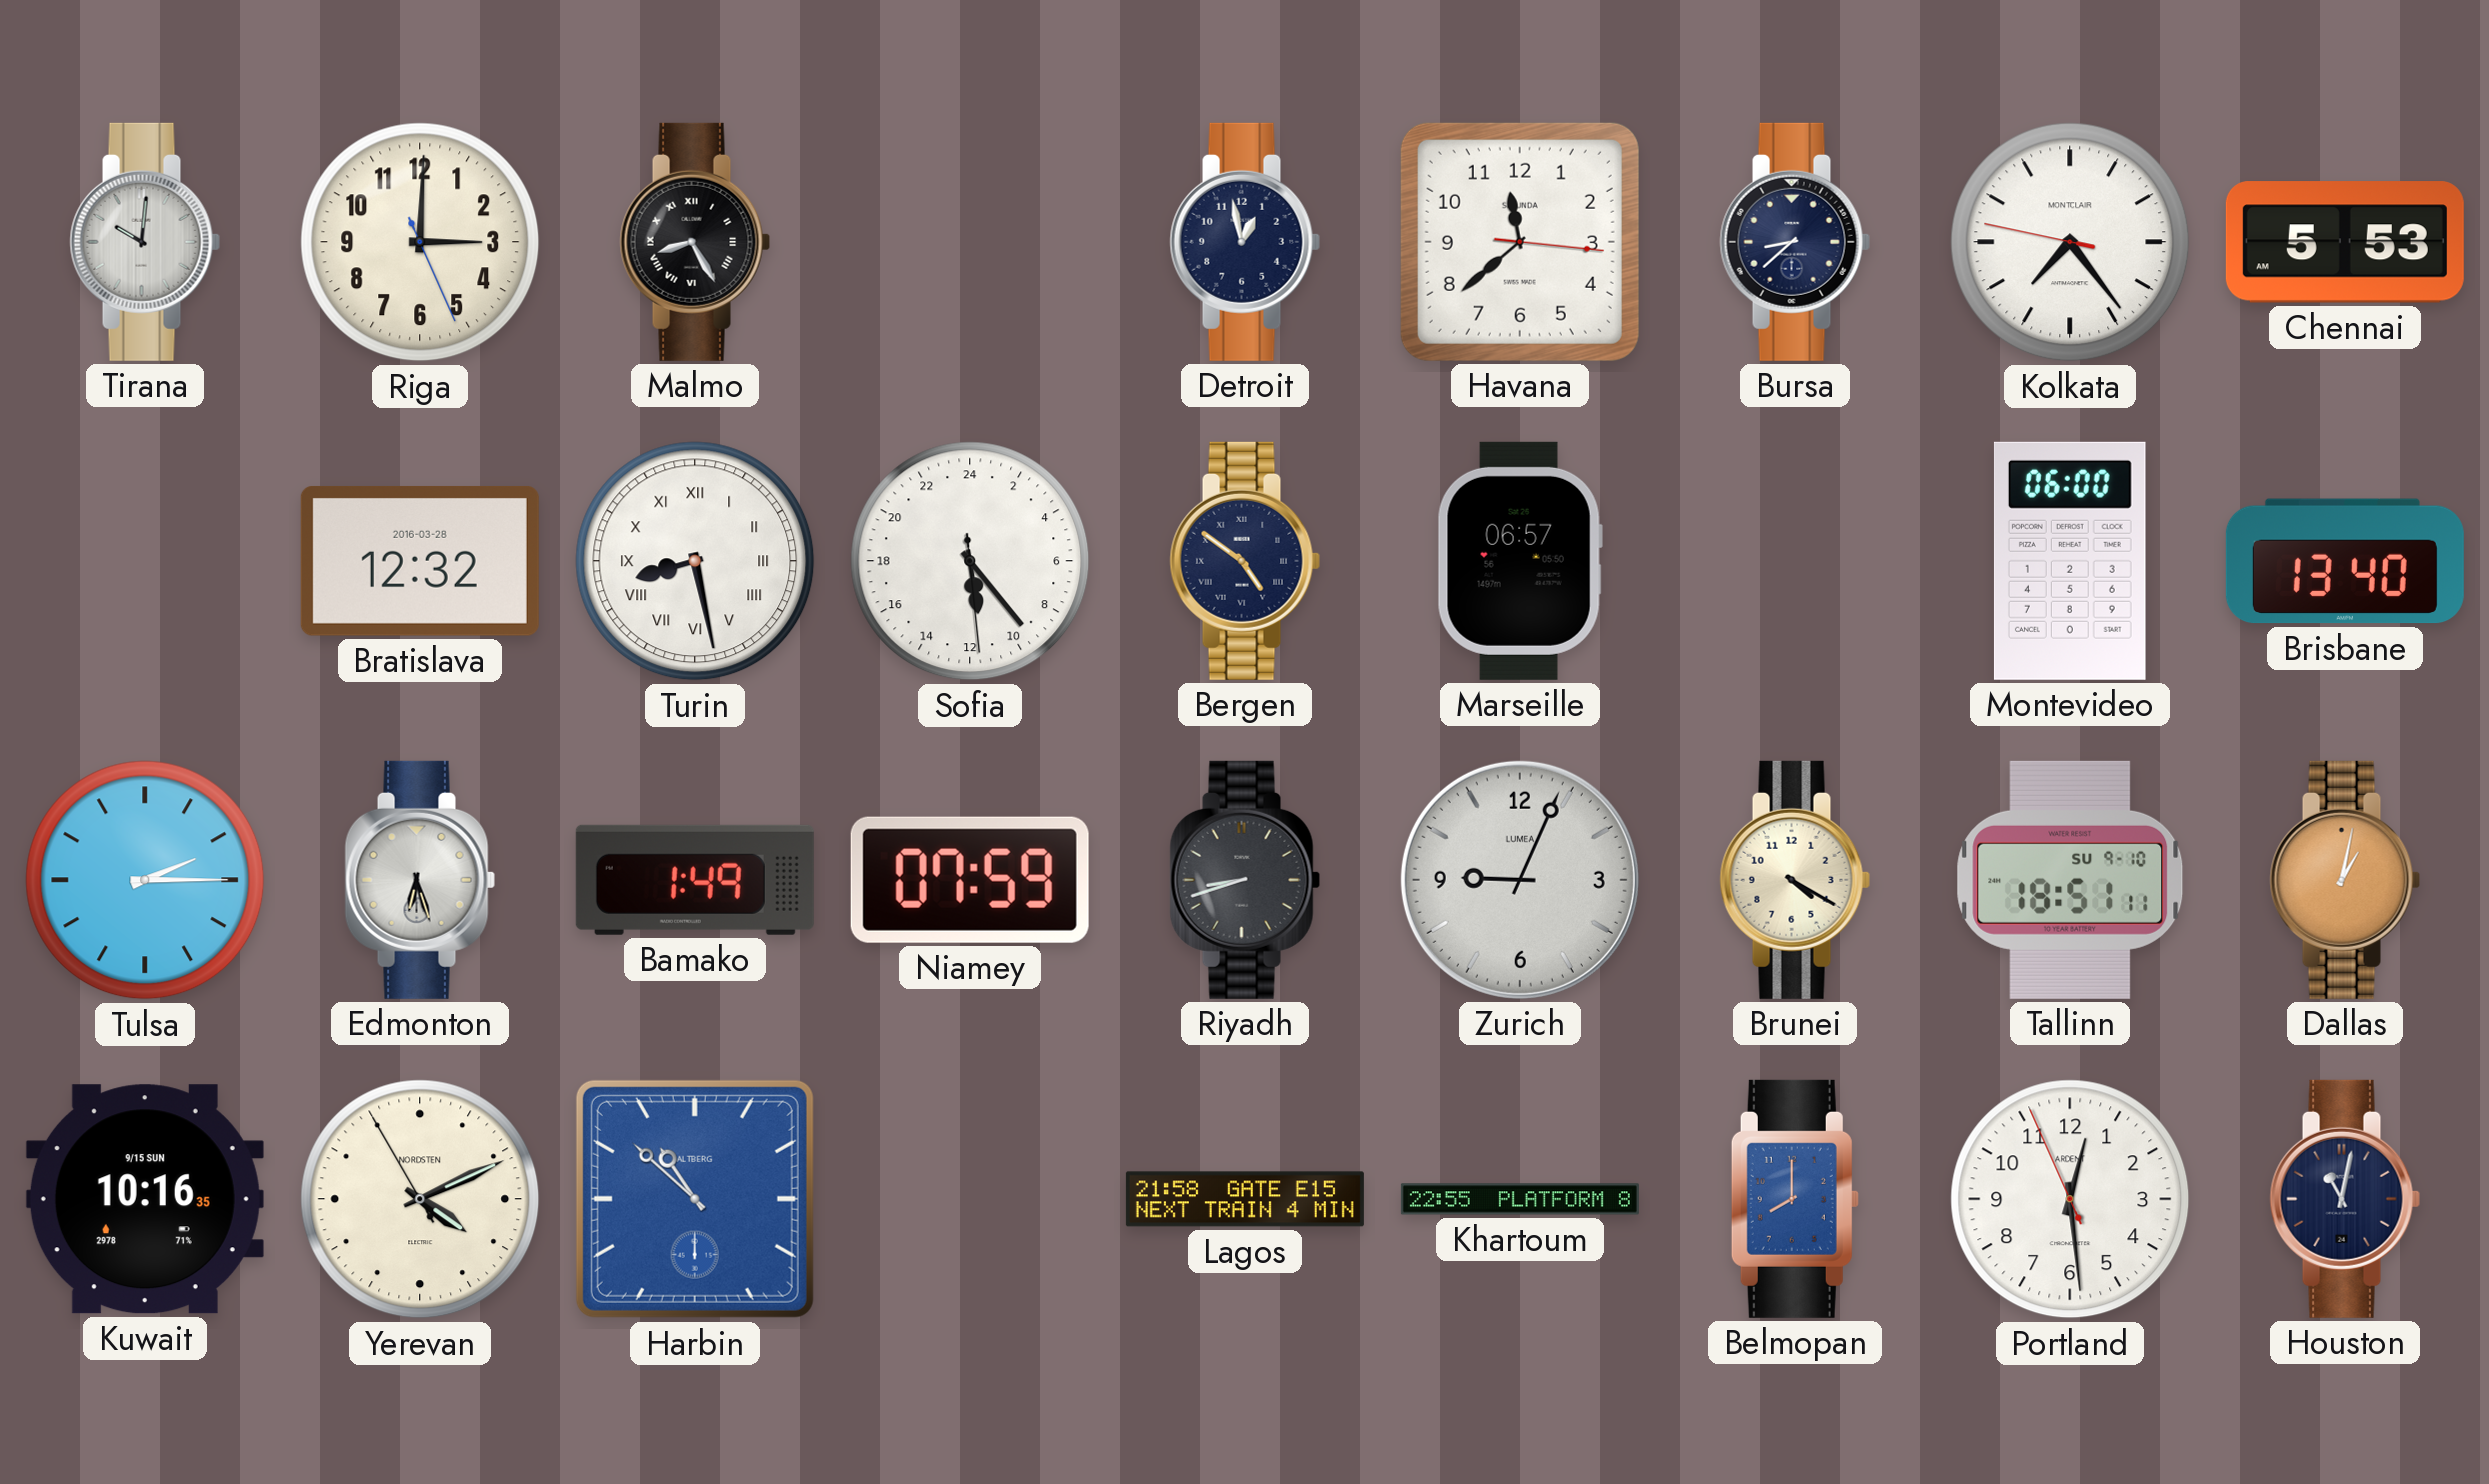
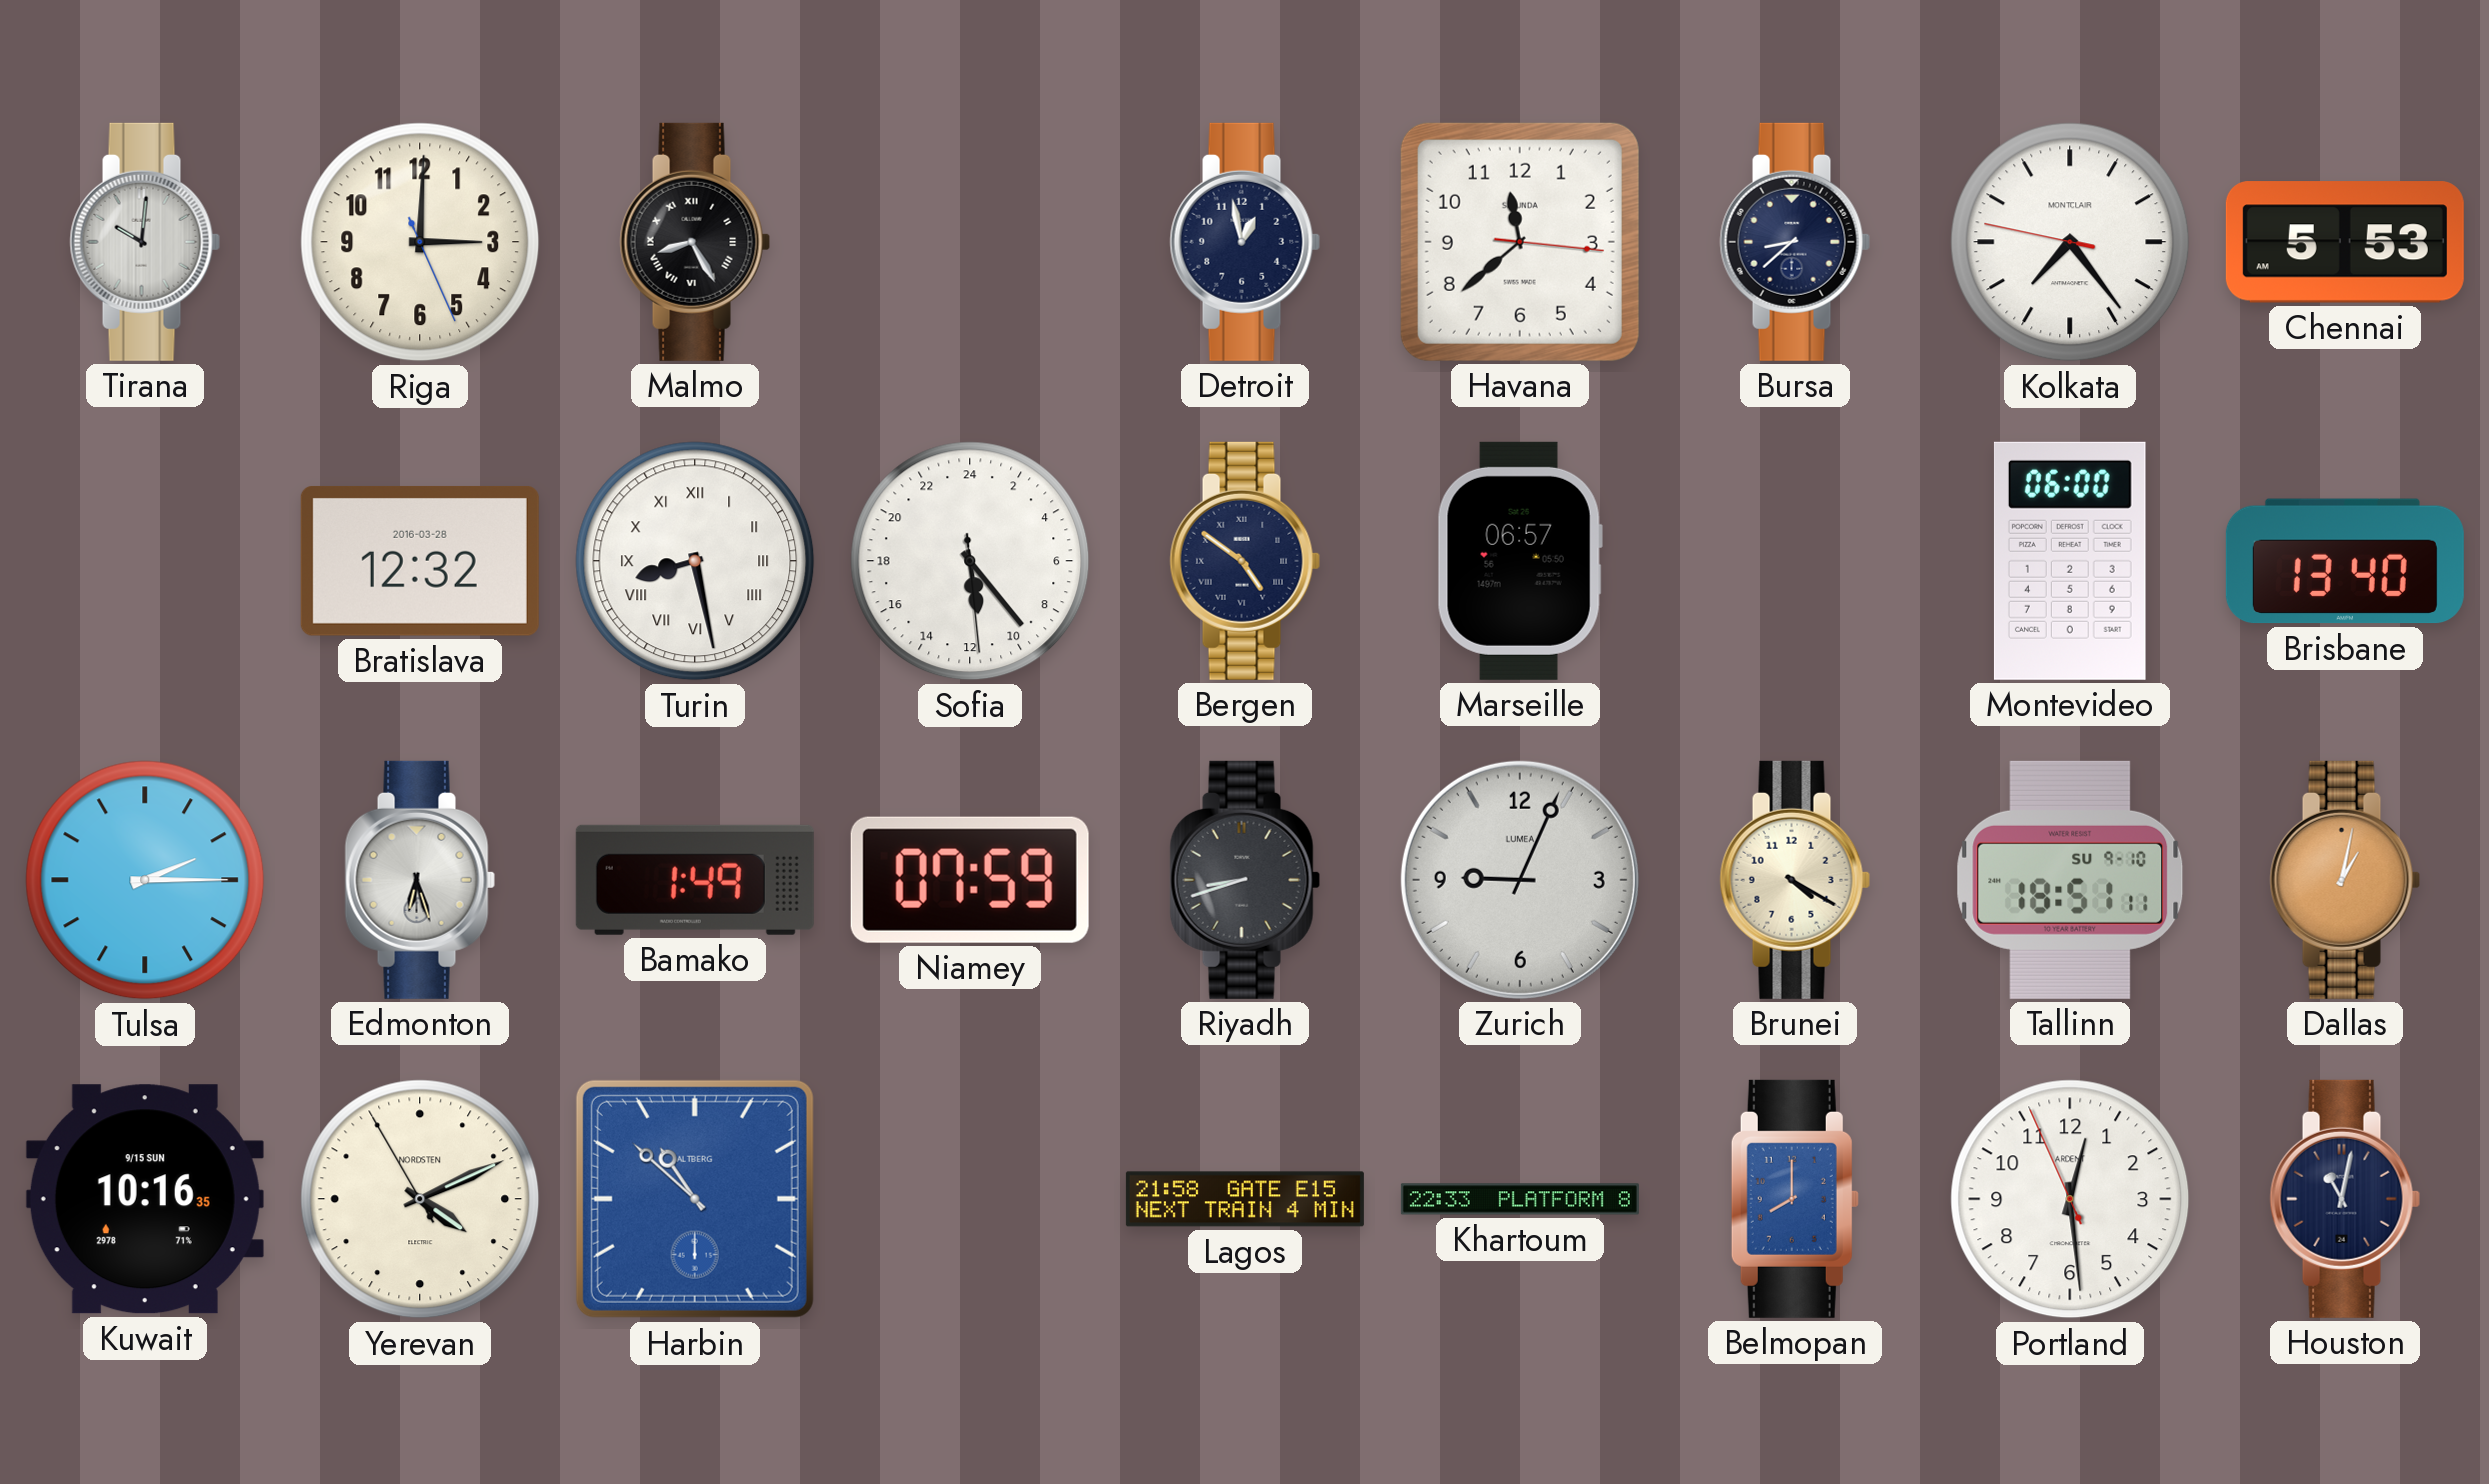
Khartoum: 22:55 -> 22:33 (1520, 1199)
